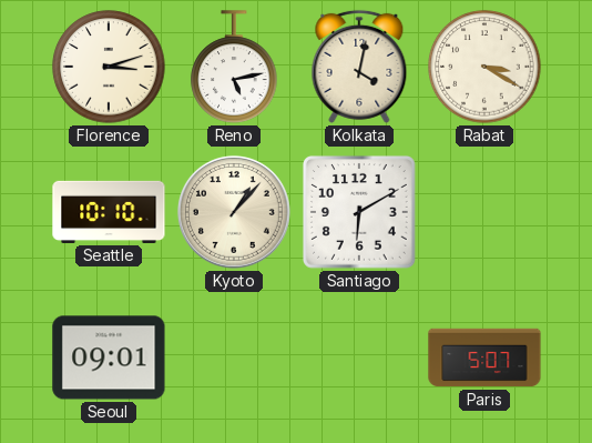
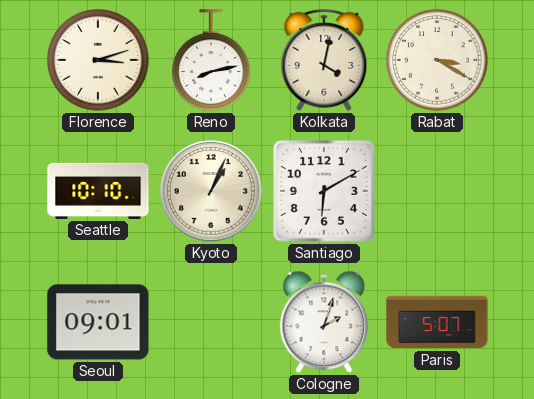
Reno: 5:13 -> 8:13 (211, 60)
Kyoto: 1:07 -> 1:04 (211, 191)
Cologne: none -> 2:03 (324, 322)
